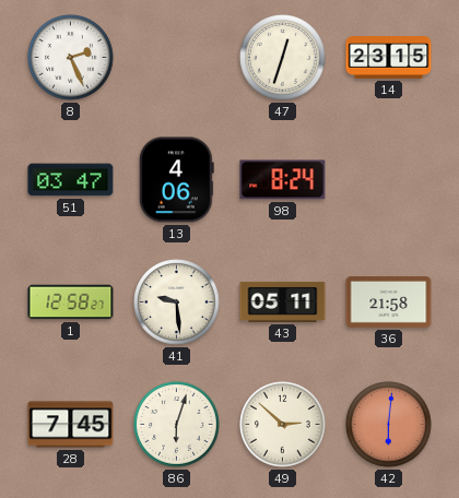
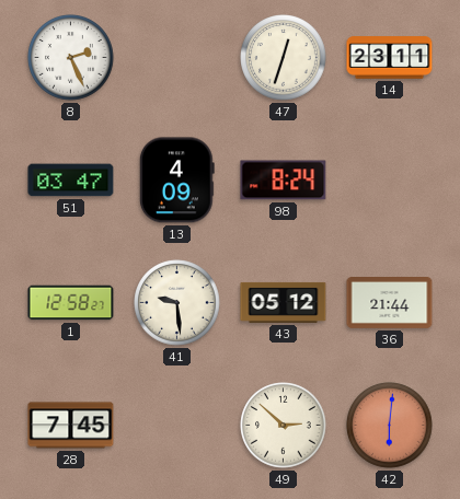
14: 23:15 -> 23:11 (390, 58)
13: 4:06 -> 4:09 (176, 181)
43: 05:11 -> 05:12 (284, 302)
36: 21:58 -> 21:44 (390, 303)
86: 6:03 -> none (177, 425)
